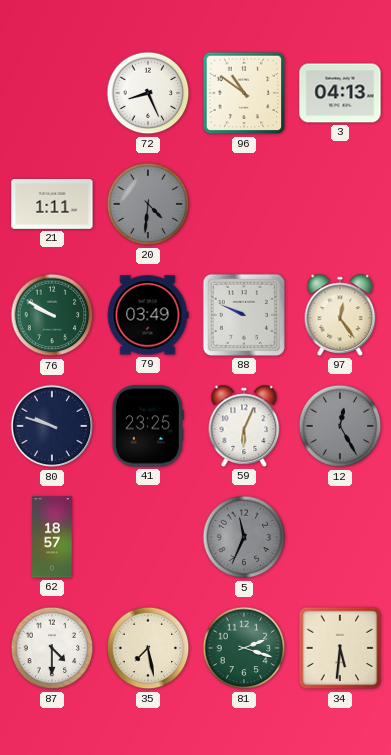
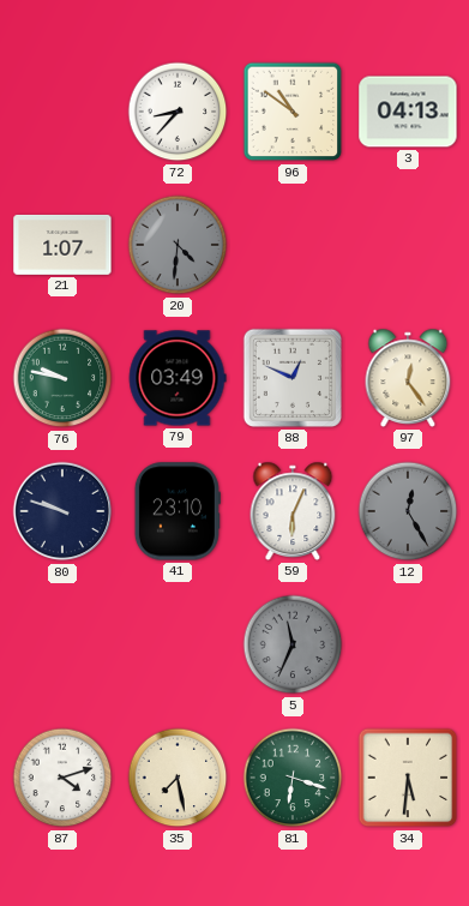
72: 8:26 -> 8:37 (178, 112)
21: 1:11 -> 1:07 (62, 245)
76: 9:50 -> 9:47 (62, 378)
88: 9:49 -> 12:49 (293, 378)
41: 23:25 -> 23:10 (178, 511)
62: 18:57 -> none (52, 537)
87: 4:30 -> 4:12 (62, 778)
81: 2:18 -> 6:18 (293, 778)
